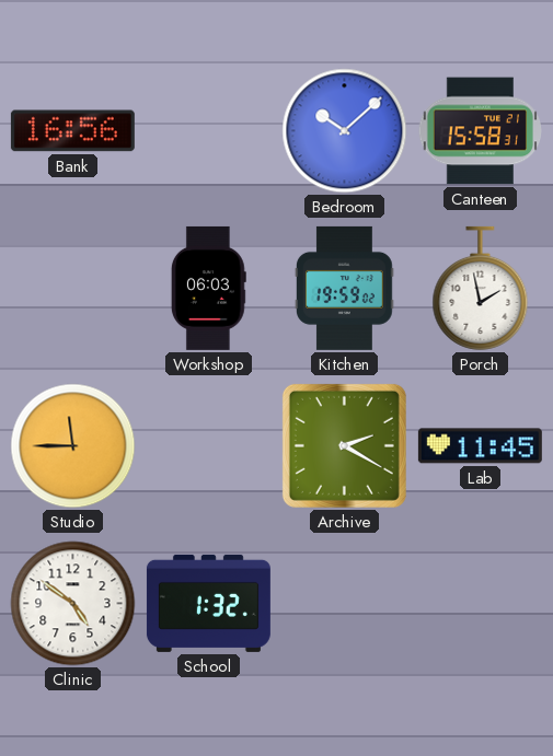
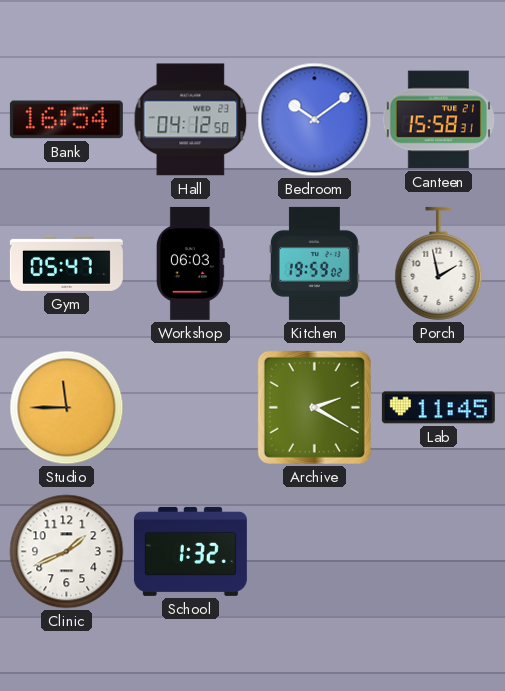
Bank: 16:56 -> 16:54 (66, 120)
Hall: none -> 04:12 (191, 120)
Bedroom: 10:08 -> 10:09 (315, 120)
Gym: none -> 05:47 (66, 263)
Clinic: 4:51 -> 1:41 (67, 552)
